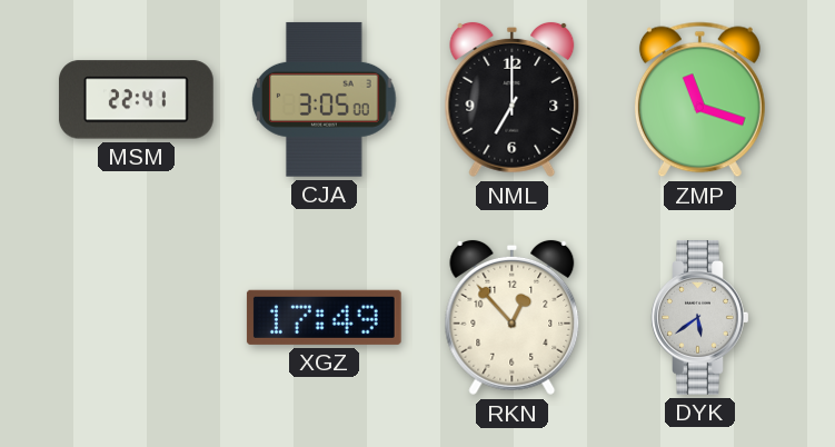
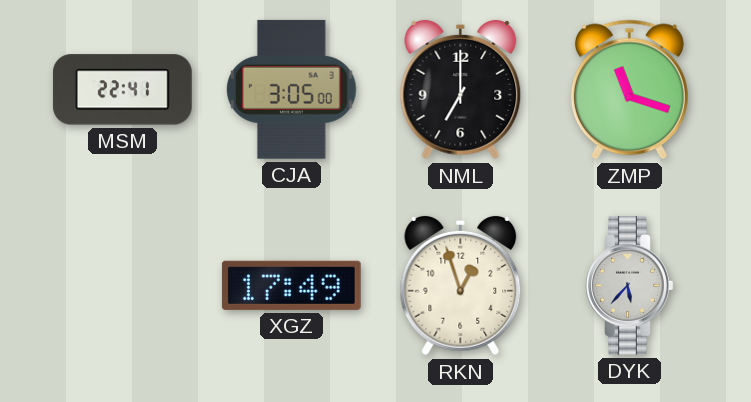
RKN: 12:53 -> 12:57 (461, 286)
DYK: 5:39 -> 5:37 (630, 286)
